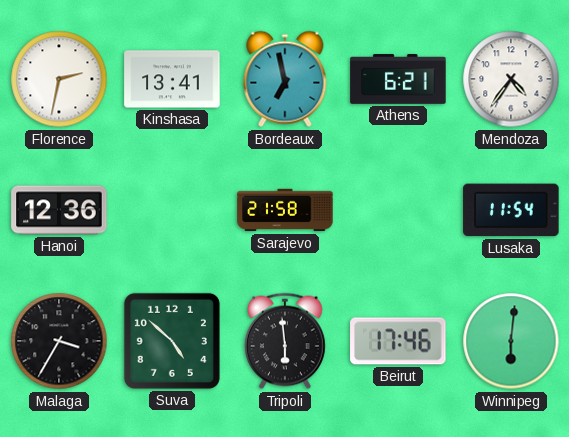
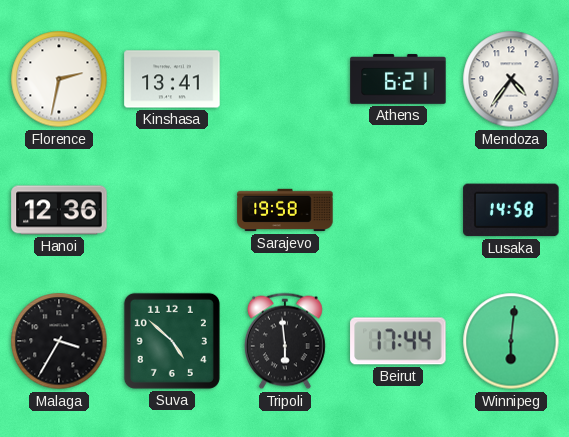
Bordeaux: 6:58 -> none (285, 79)
Sarajevo: 21:58 -> 19:58 (285, 210)
Lusaka: 11:54 -> 14:58 (511, 210)
Beirut: 17:46 -> 17:44 (398, 341)
